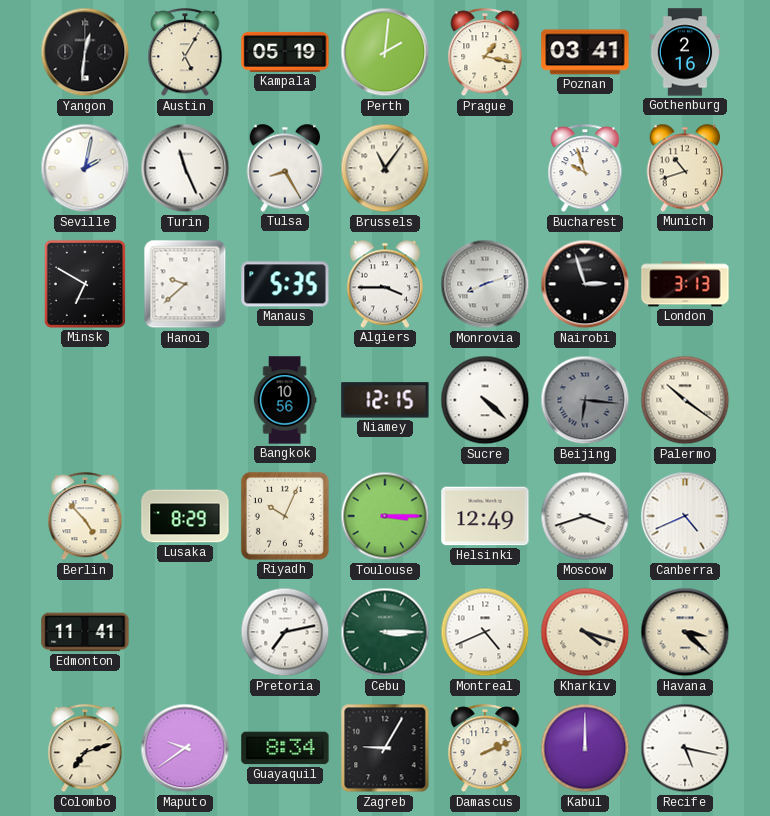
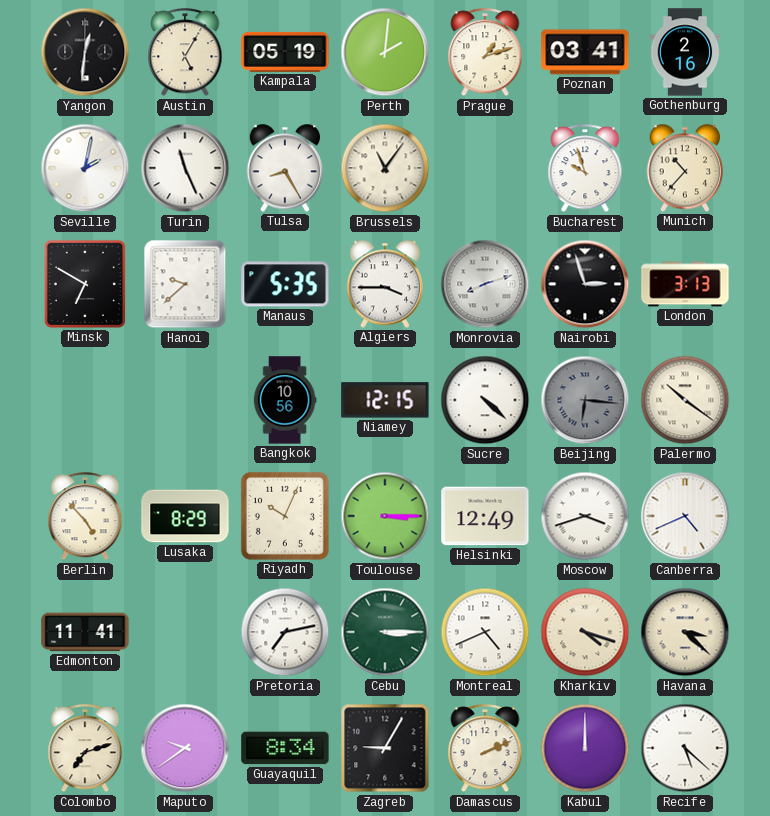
Prague: 1:17 -> 1:12 (485, 53)
Munich: 10:42 -> 10:37 (685, 168)
Recife: 5:17 -> 5:22 (685, 748)
